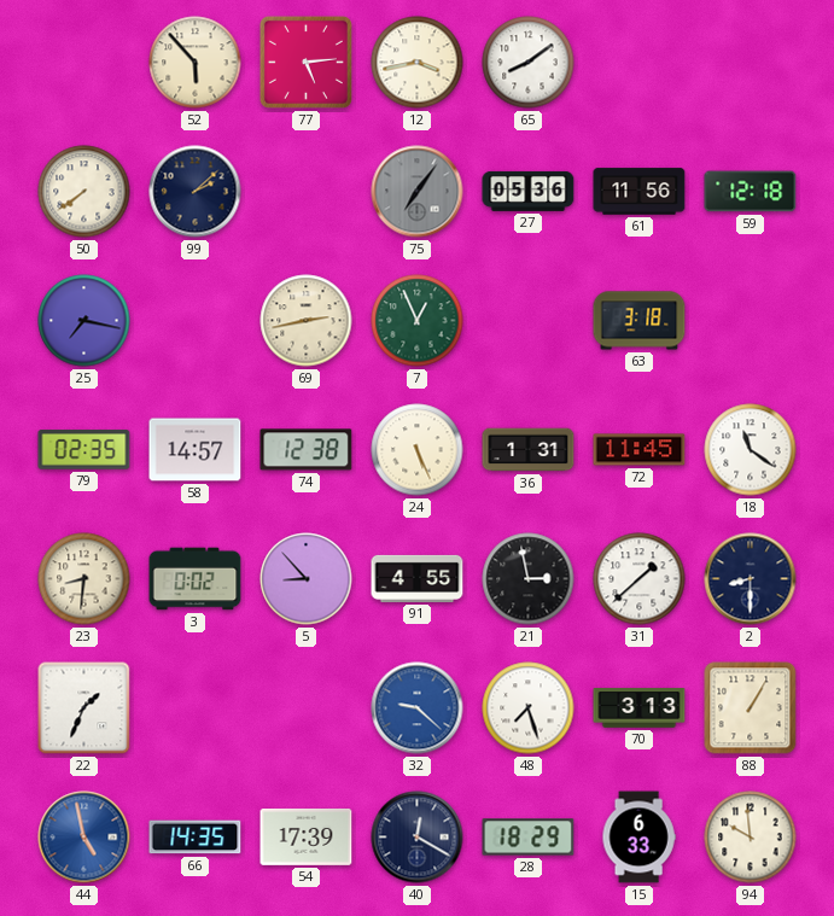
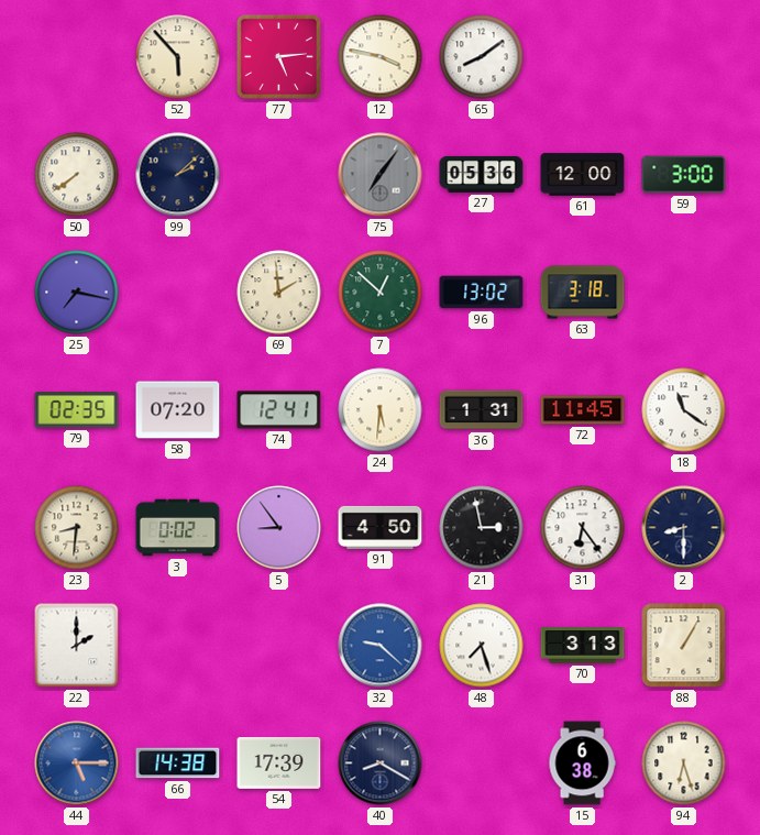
12: 3:43 -> 3:47 (381, 57)
61: 11:56 -> 12:00 (583, 175)
59: 12:18 -> 3:00 (684, 175)
69: 2:43 -> 1:59 (279, 293)
7: 12:56 -> 12:52 (381, 293)
96: none -> 13:02 (482, 293)
58: 14:57 -> 07:20 (178, 410)
74: 12:38 -> 12:41 (279, 410)
24: 5:26 -> 5:31 (381, 410)
5: 8:53 -> 8:54 (279, 528)
91: 4:55 -> 4:50 (381, 527)
31: 1:38 -> 6:24 (583, 528)
22: 1:34 -> 2:00 (77, 646)
44: 4:58 -> 5:15 (77, 763)
66: 14:35 -> 14:38 (178, 763)
40: 12:20 -> 8:20 (381, 763)
28: 18:29 -> none (529, 838)
15: 6:33 -> 6:38 (582, 763)
94: 9:59 -> 6:27 (684, 763)
